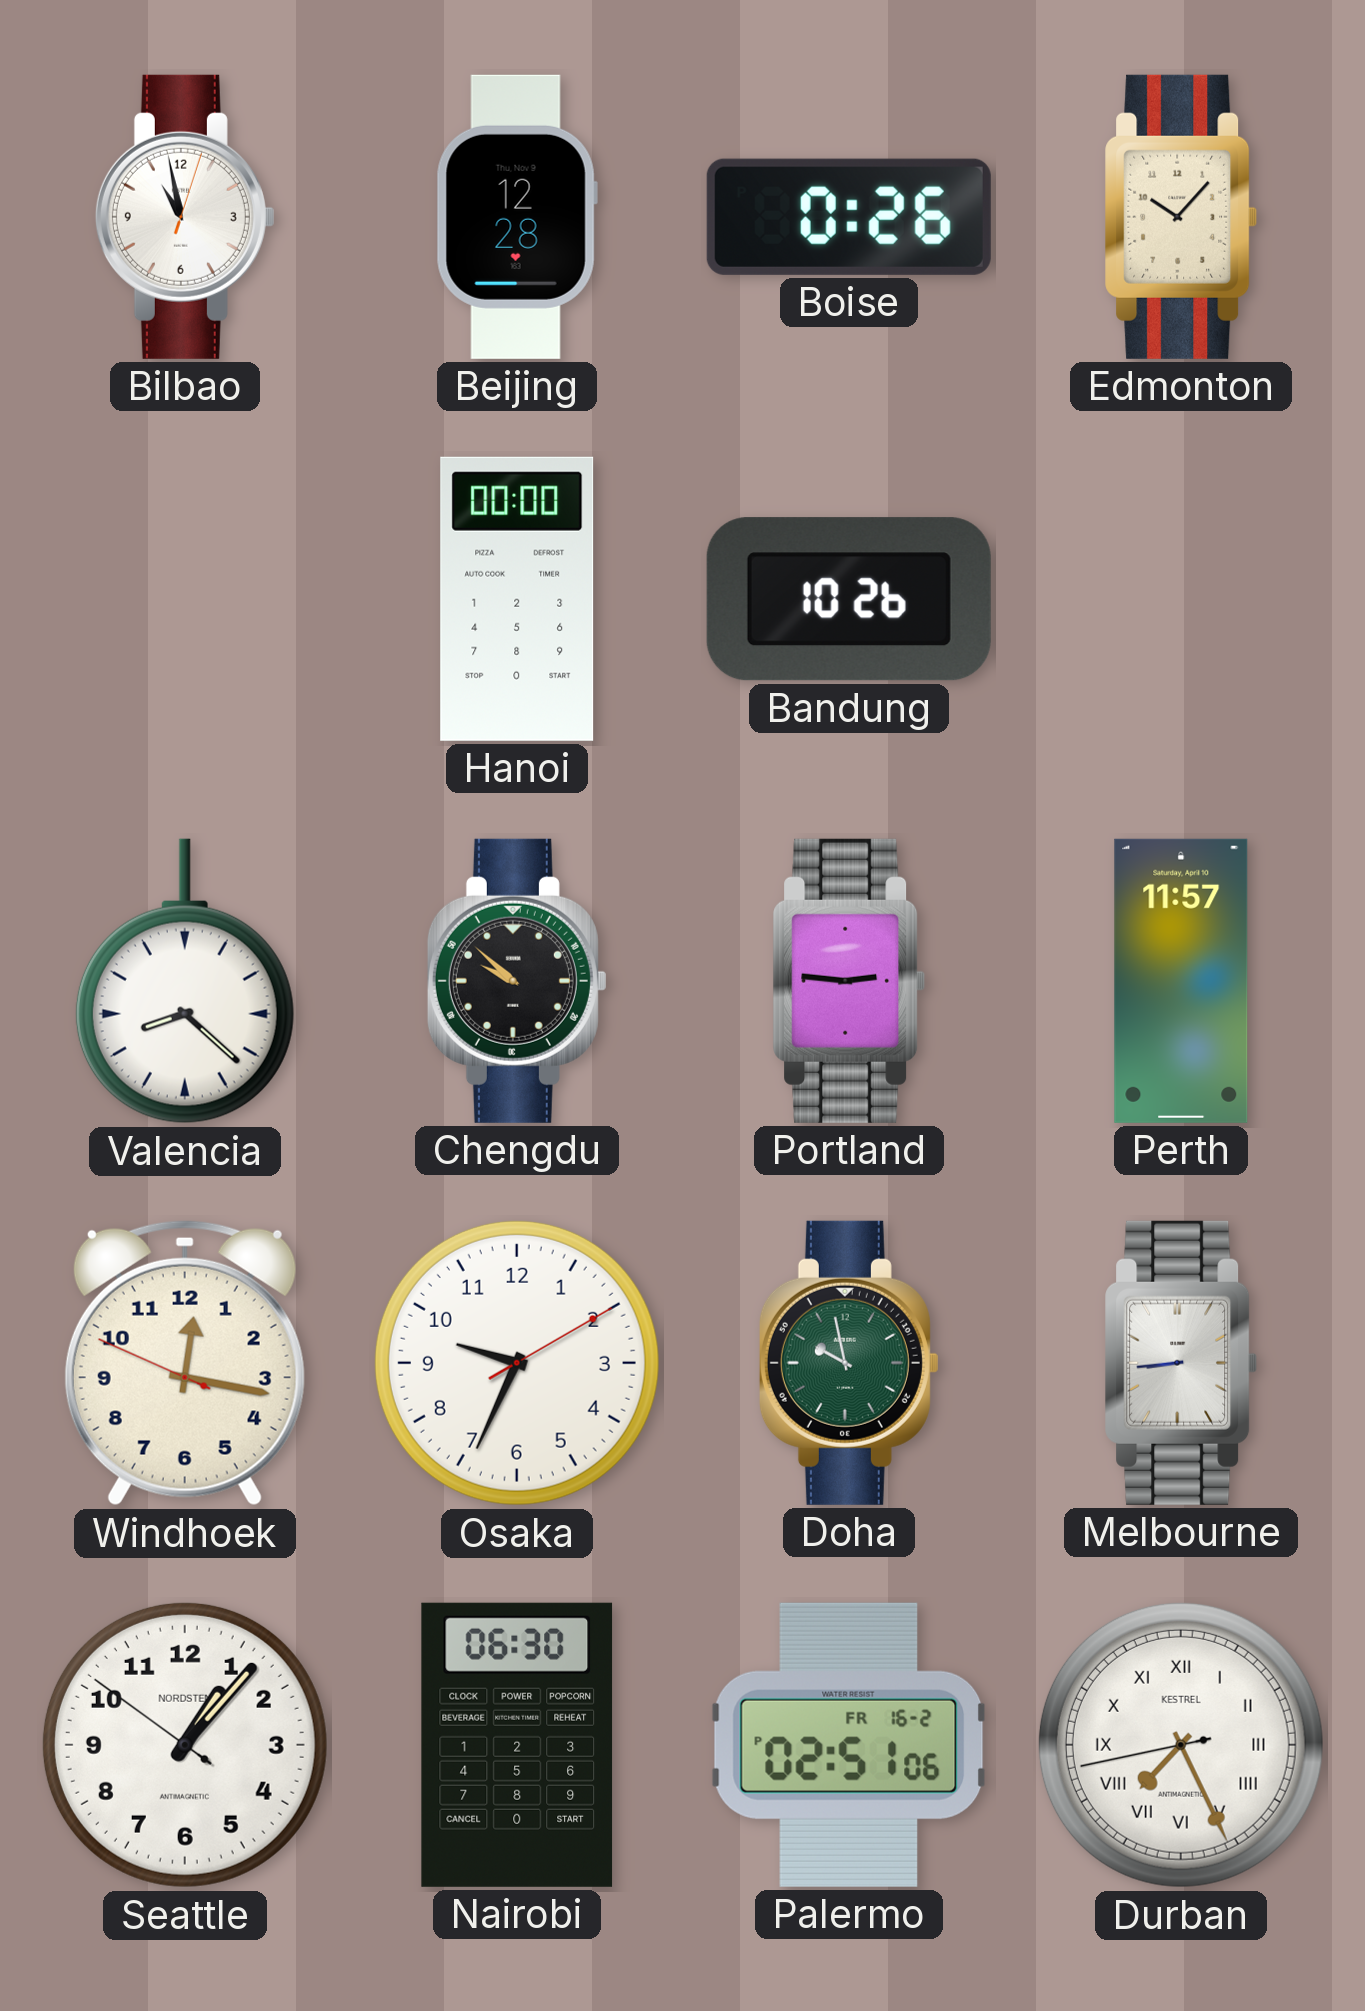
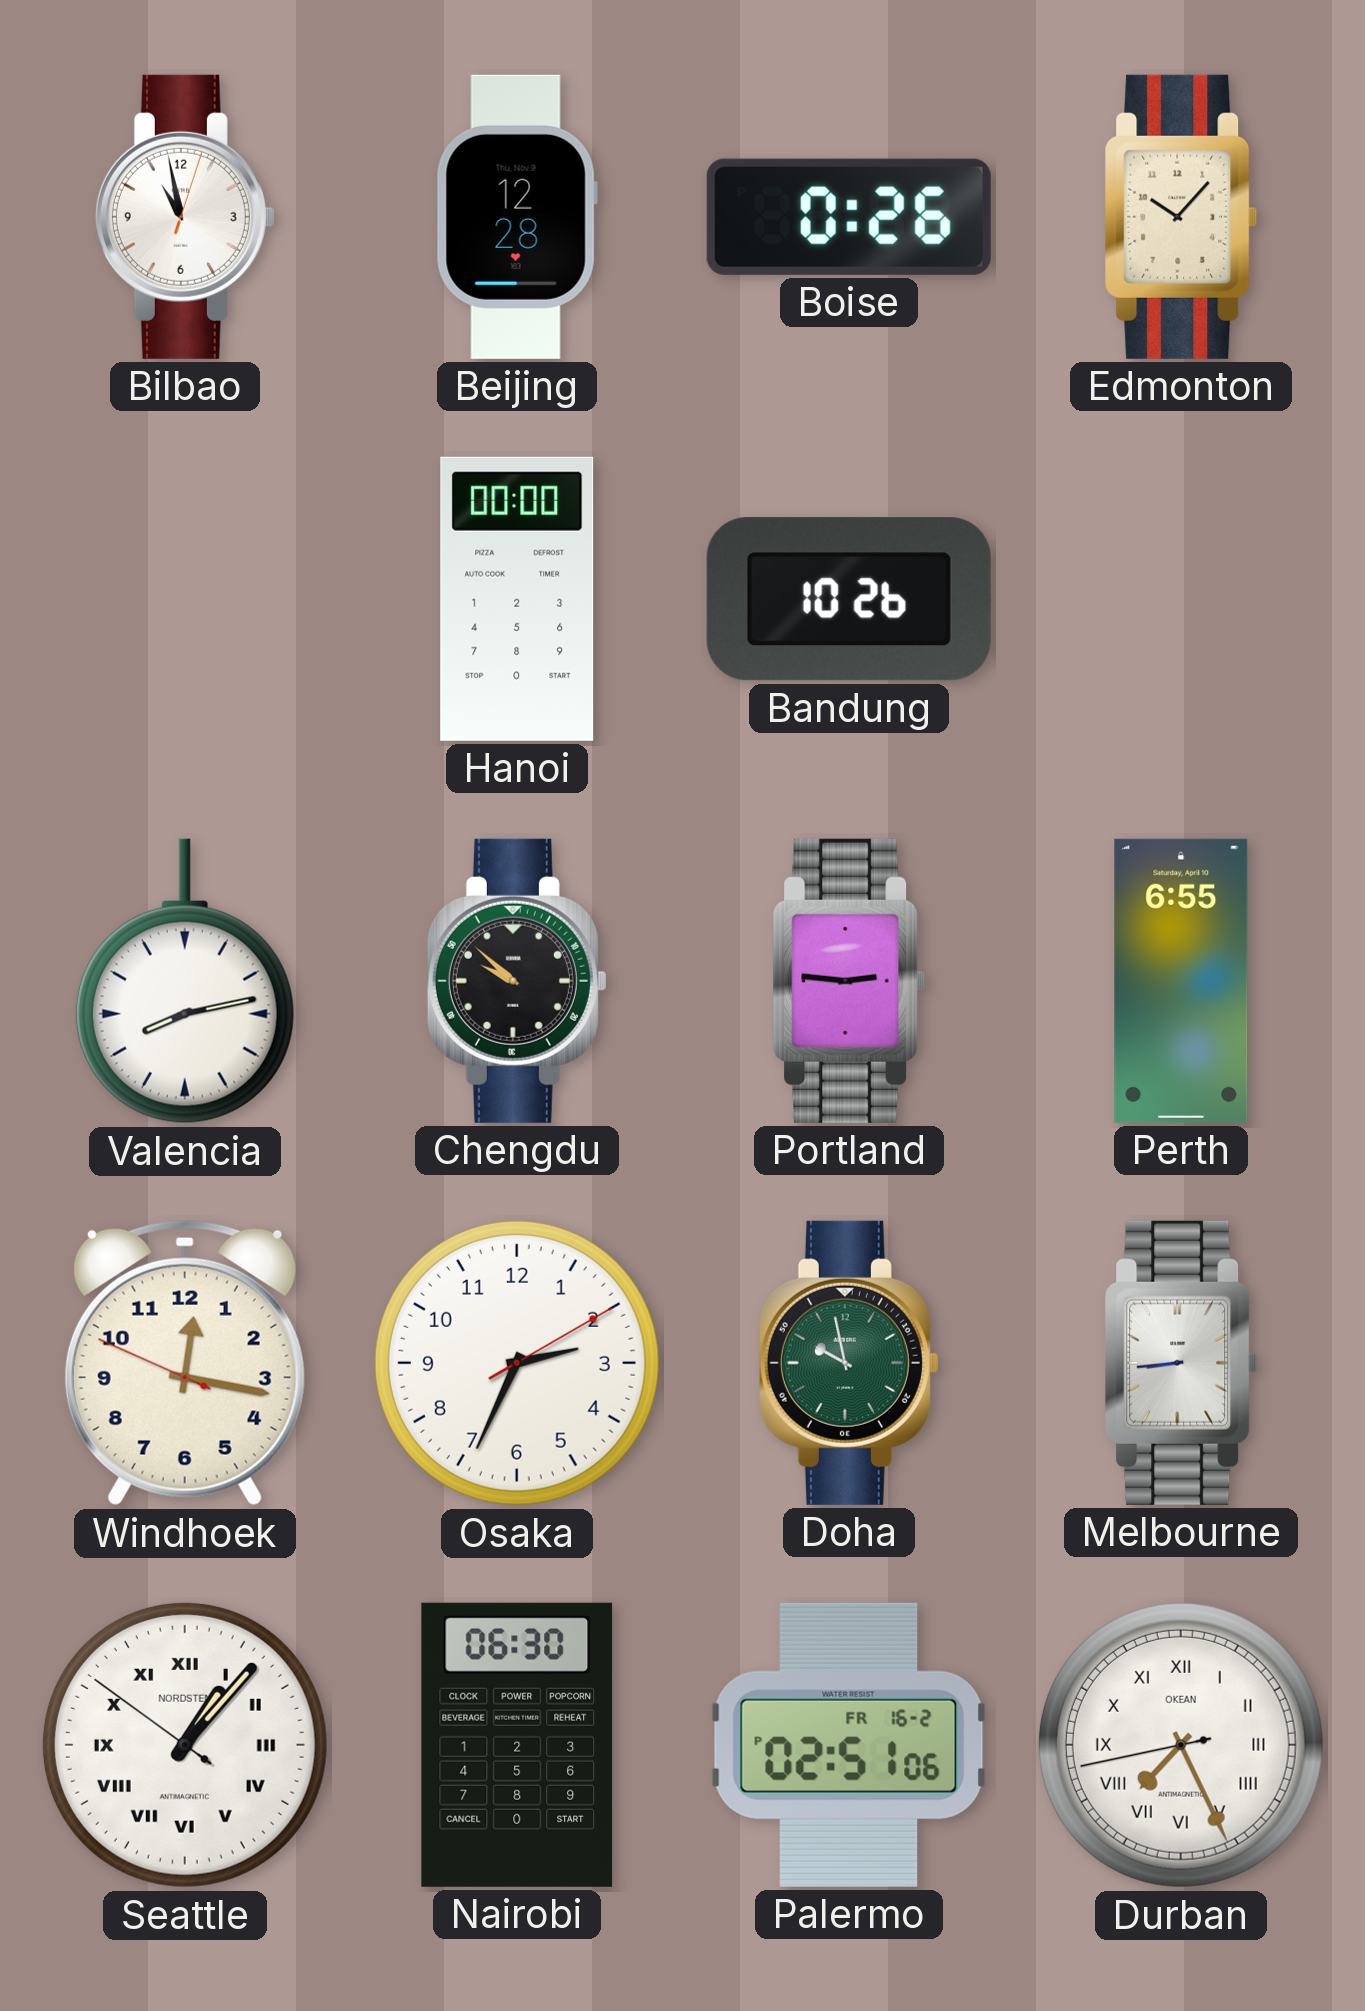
Valencia: 8:22 -> 8:13 (185, 981)
Perth: 11:57 -> 6:55 (1181, 981)
Osaka: 9:34 -> 2:34 (517, 1363)
Seattle numerals: Arabic -> Roman (185, 1745)
Durban brand: KESTREL -> OKEAN (1181, 1745)
